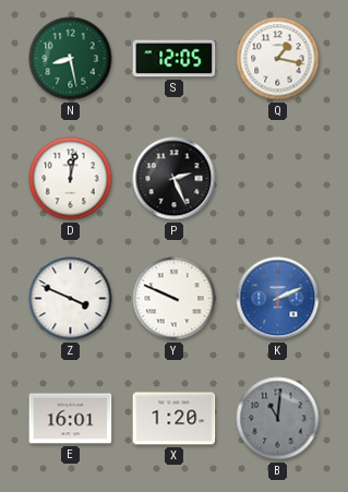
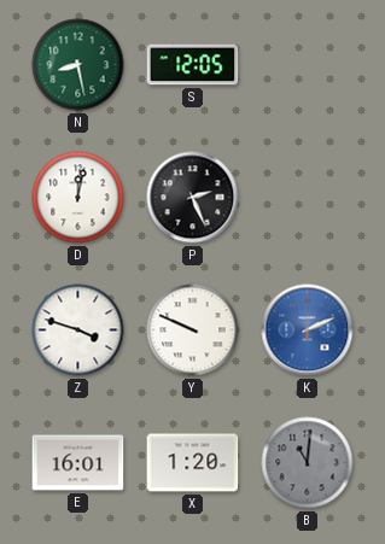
Q: 1:17 -> none (278, 59)
Z: 3:49 -> 3:48 (78, 331)
